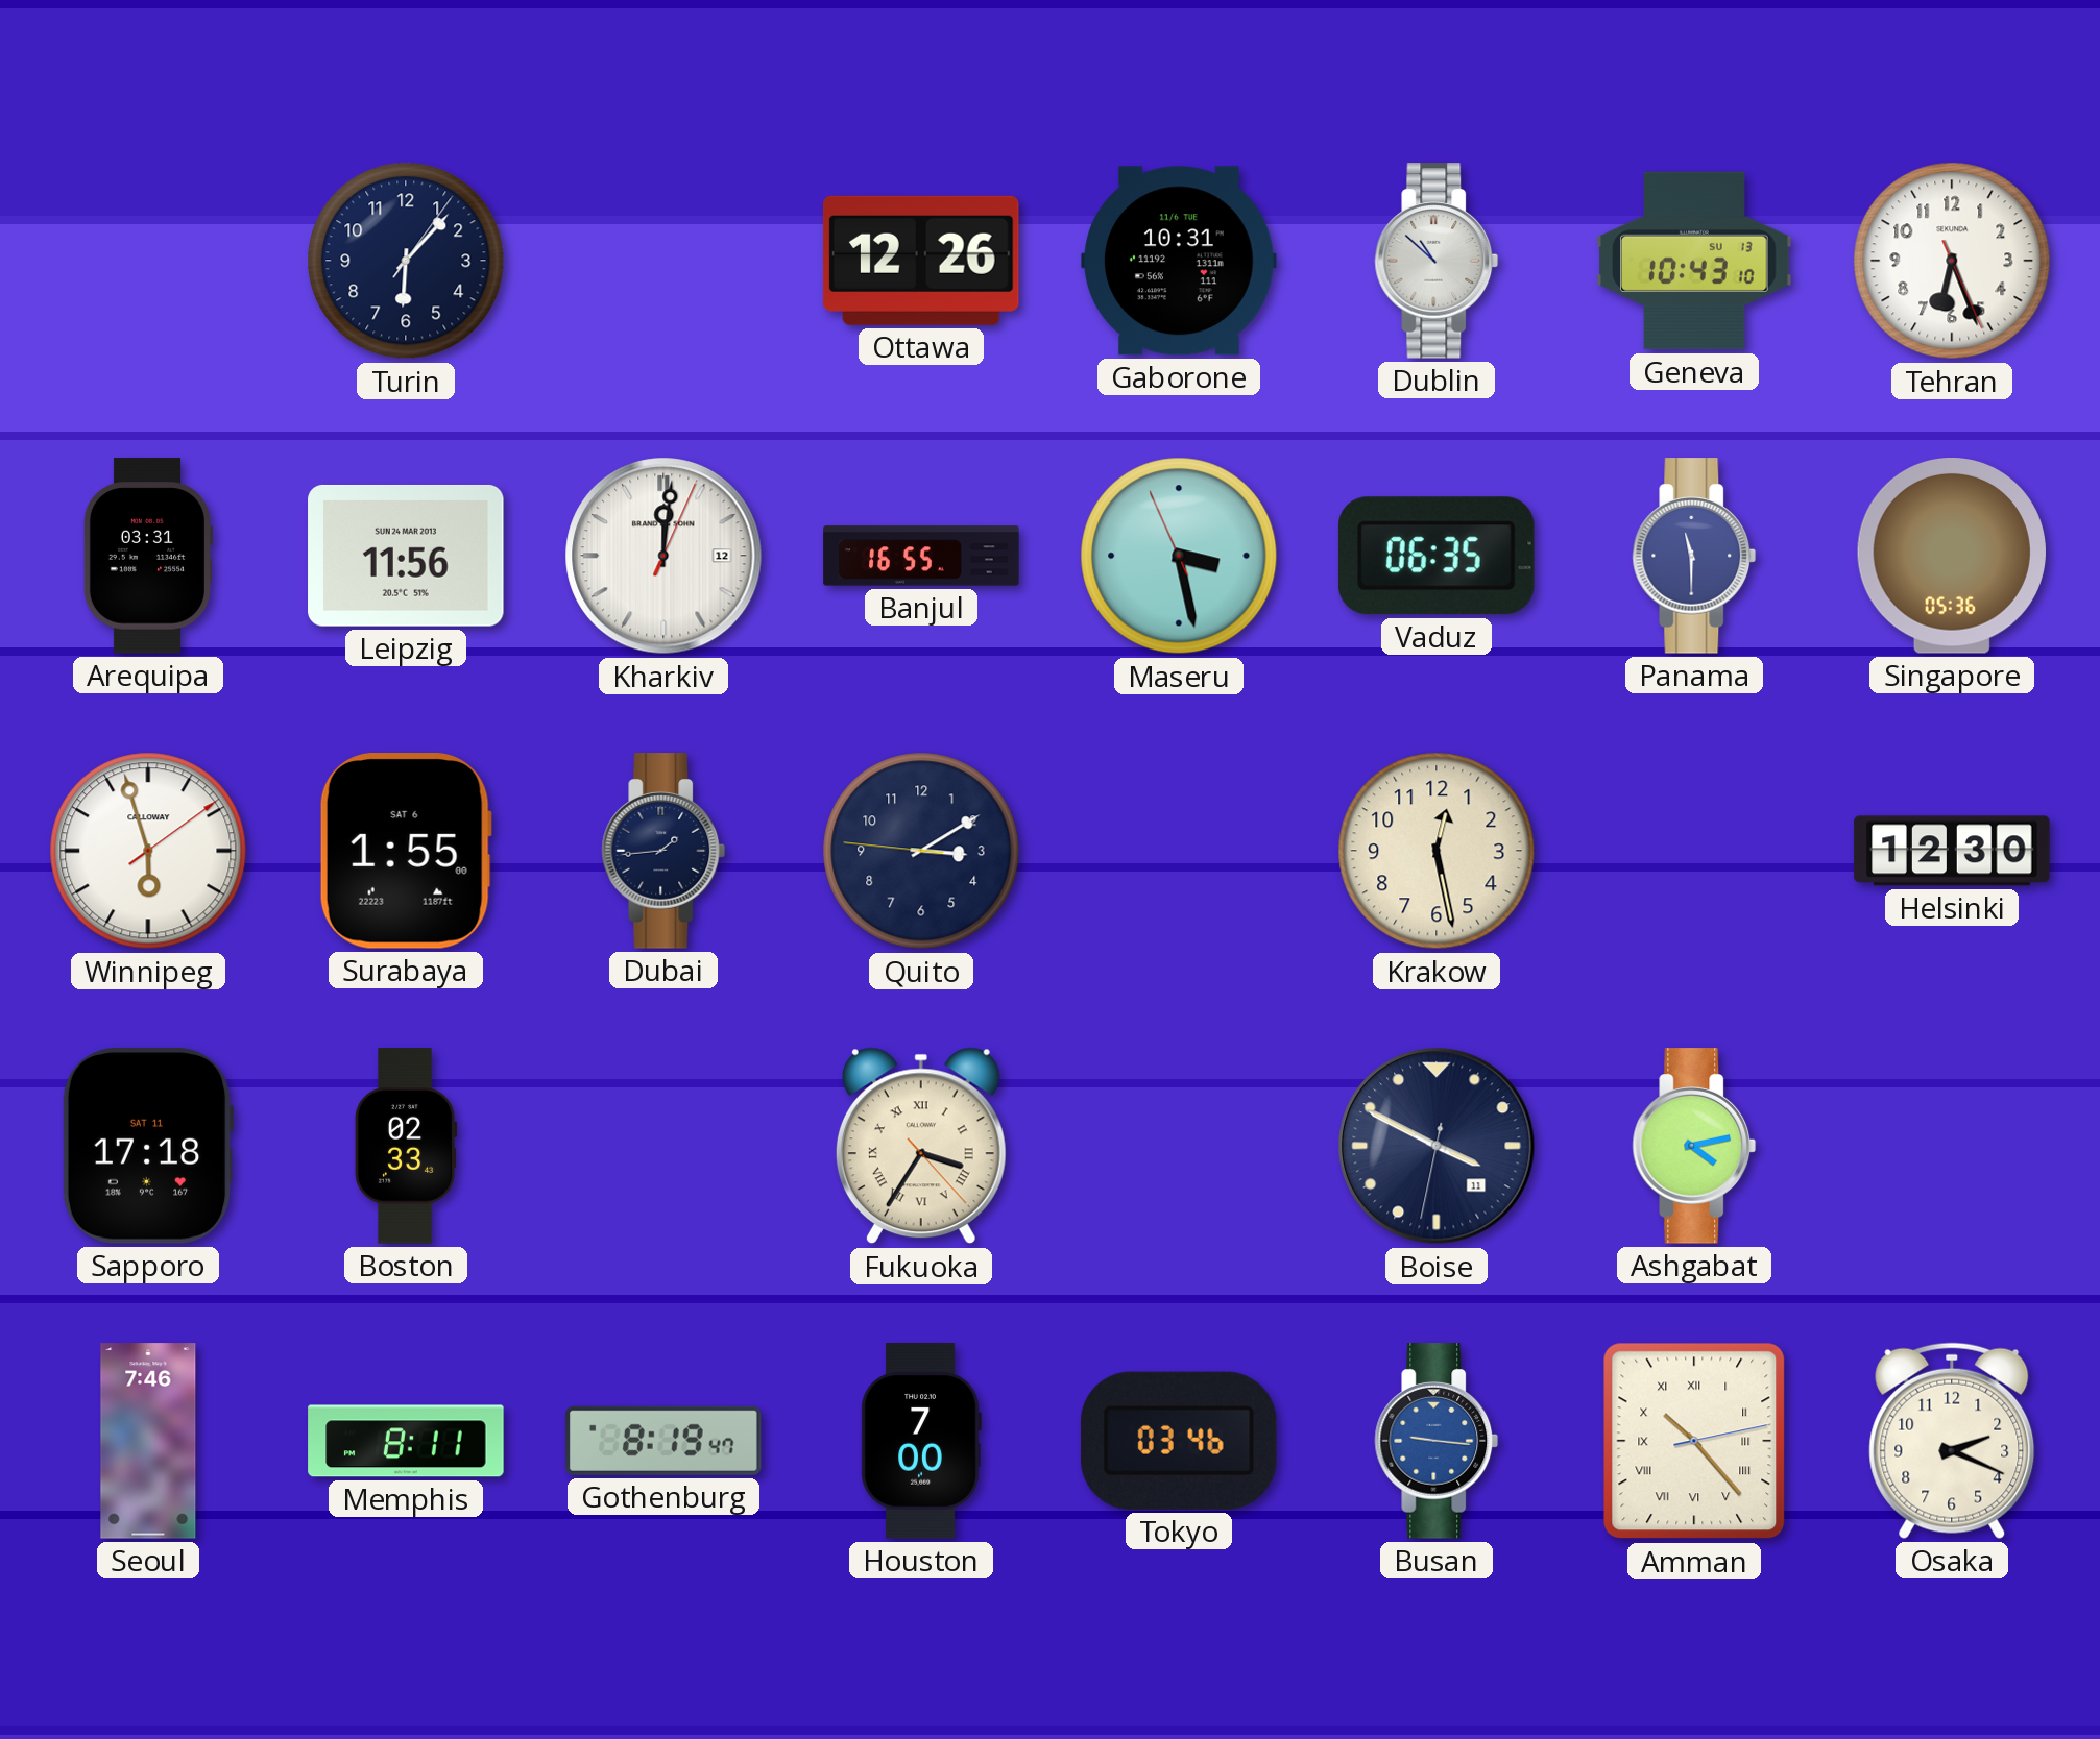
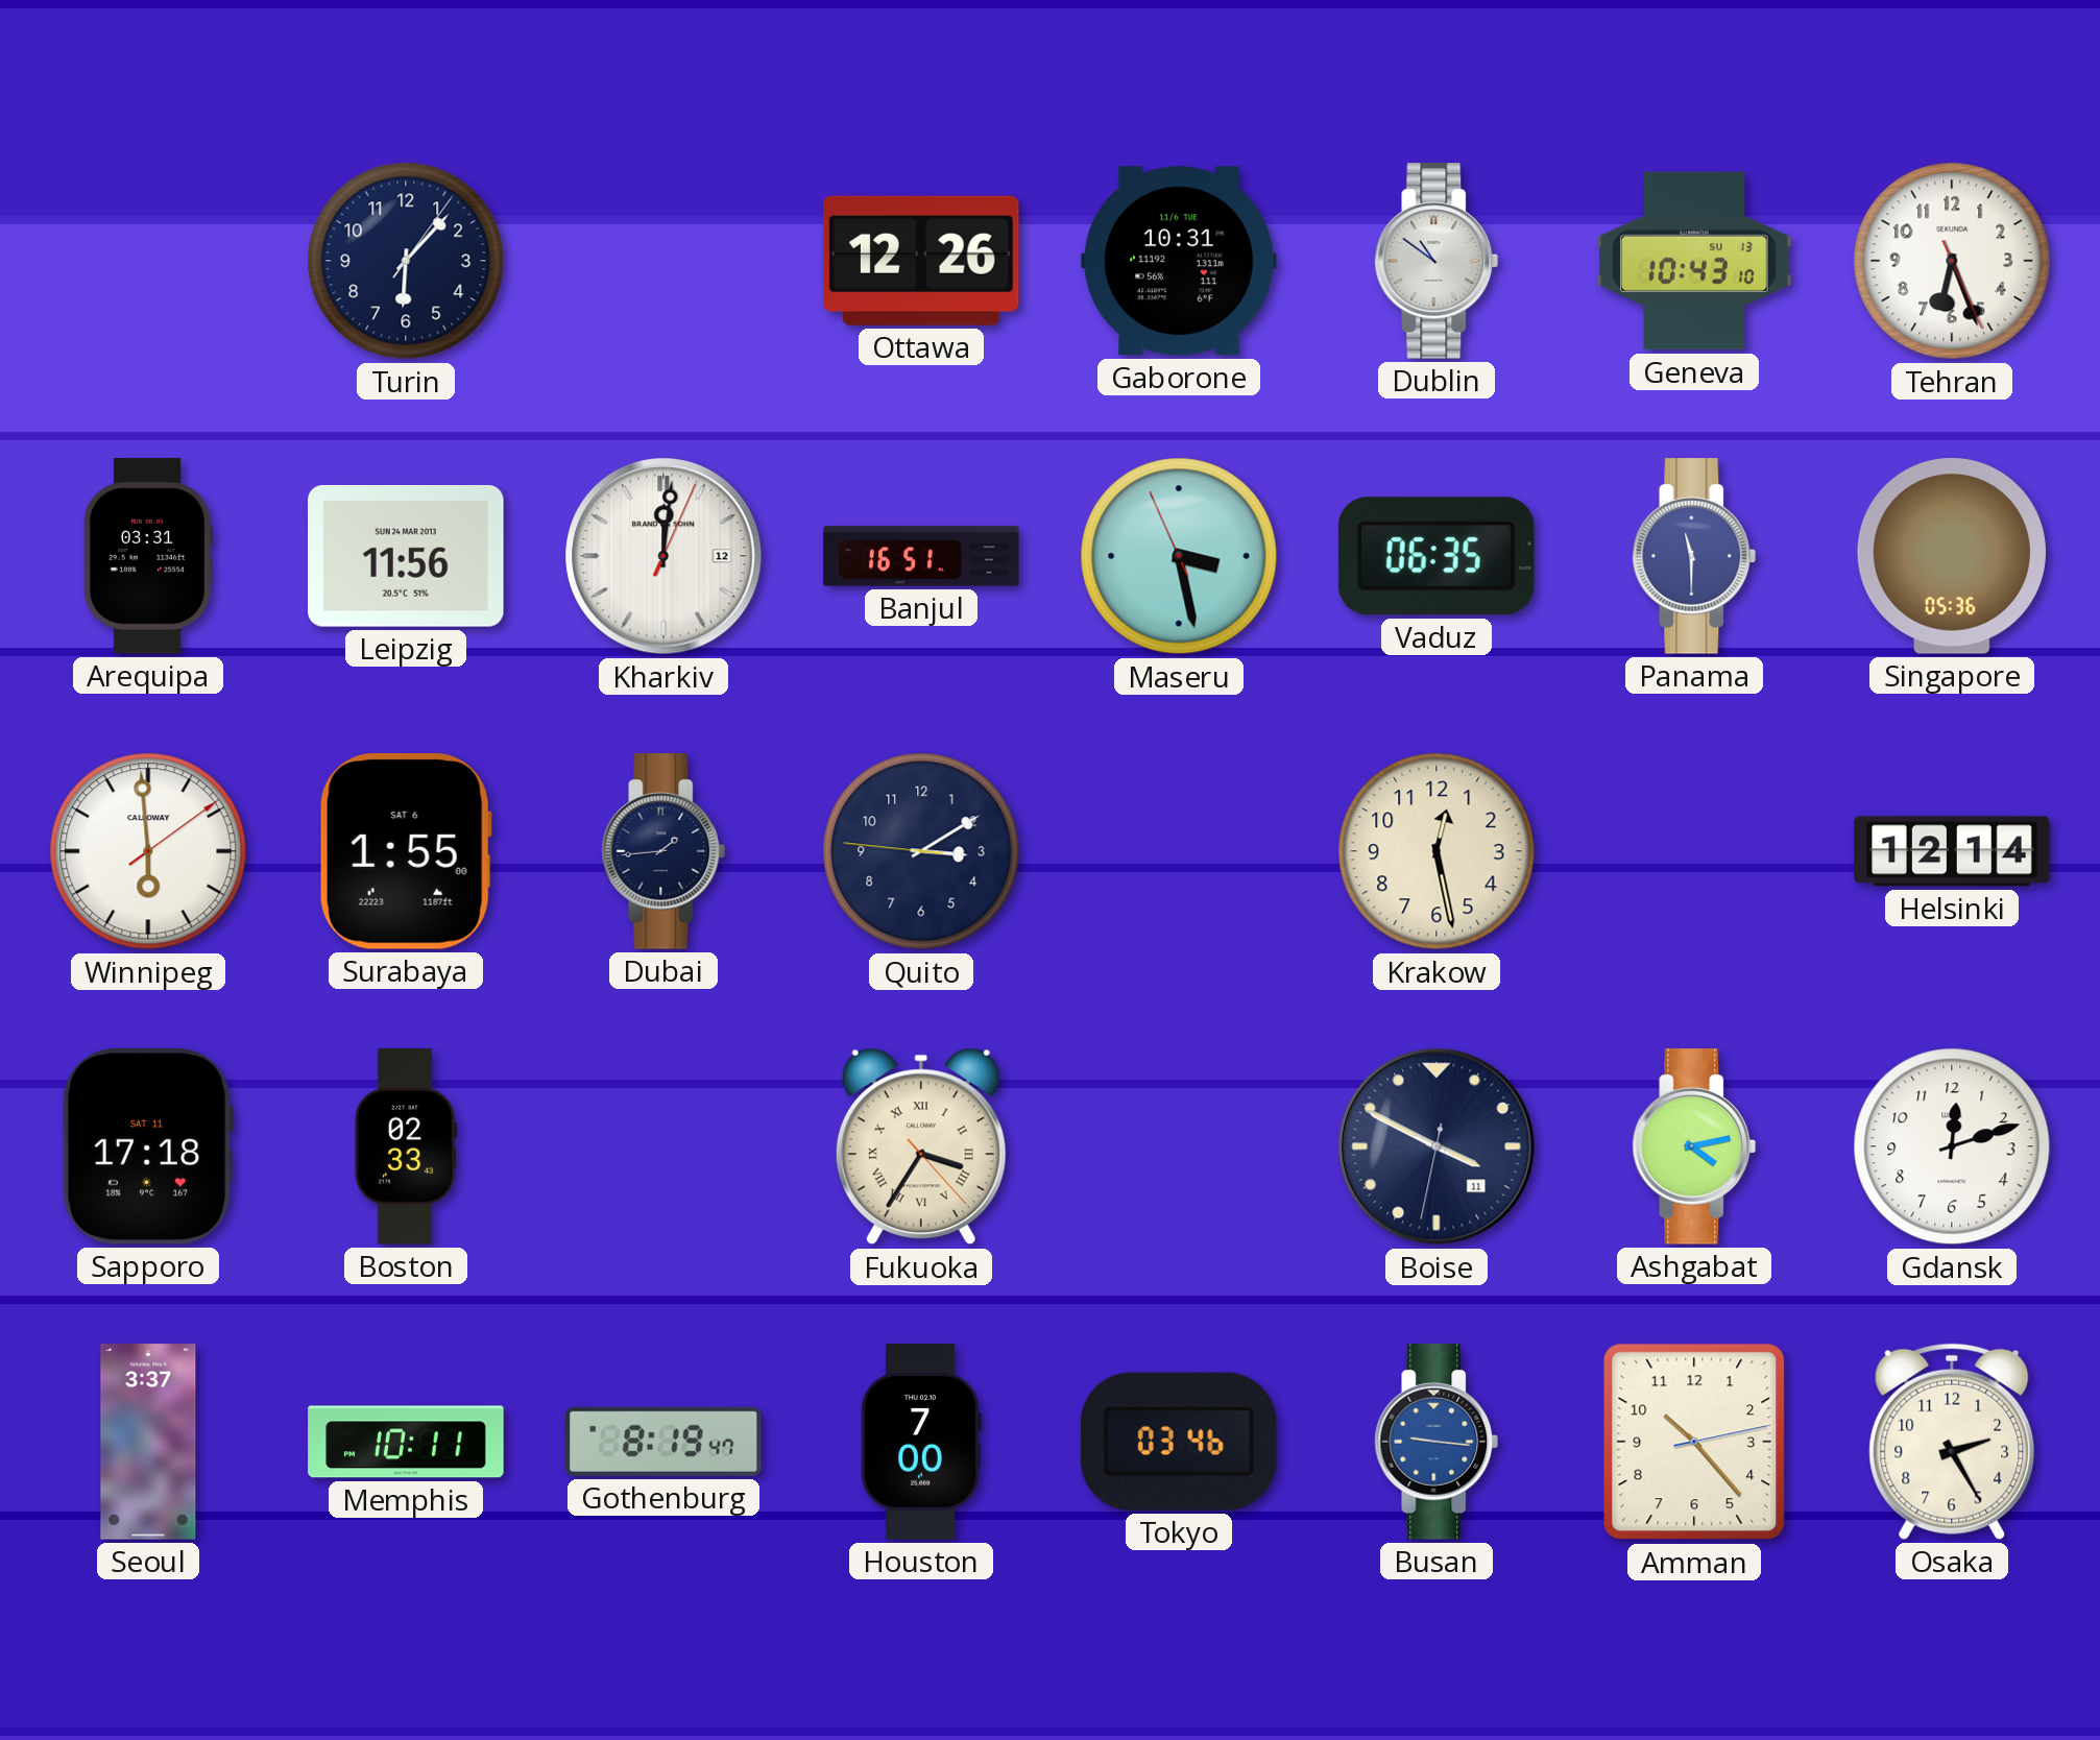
Dublin: 10:52 -> 10:51 (1437, 261)
Banjul: 16:55 -> 16:51 (921, 556)
Winnipeg: 5:57 -> 5:59 (148, 851)
Helsinki: 12:30 -> 12:14 (1952, 851)
Gdansk: none -> 12:12 (1952, 1146)
Seoul: 7:46 -> 3:37 (148, 1442)
Memphis: 8:11 -> 10:11 (406, 1442)
Amman numerals: Roman -> Arabic (1694, 1442)
Osaka: 2:19 -> 2:25 (1952, 1442)
